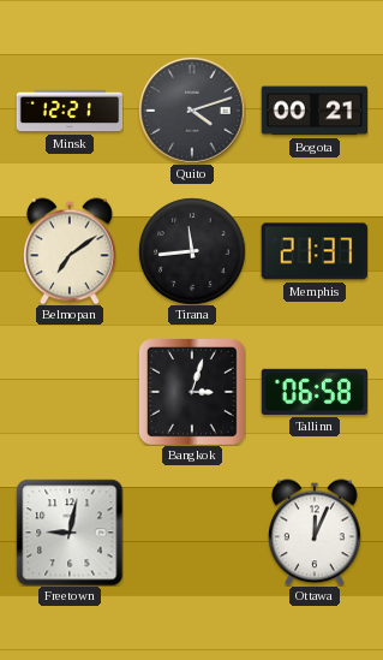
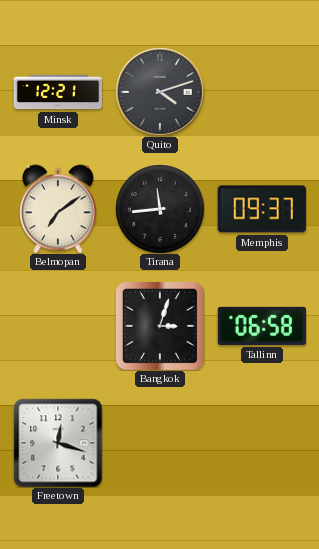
Bogota: 00:21 -> none (313, 111)
Memphis: 21:37 -> 09:37 (262, 209)
Freetown: 9:02 -> 12:18 (58, 443)
Ottawa: 12:04 -> none (315, 533)
